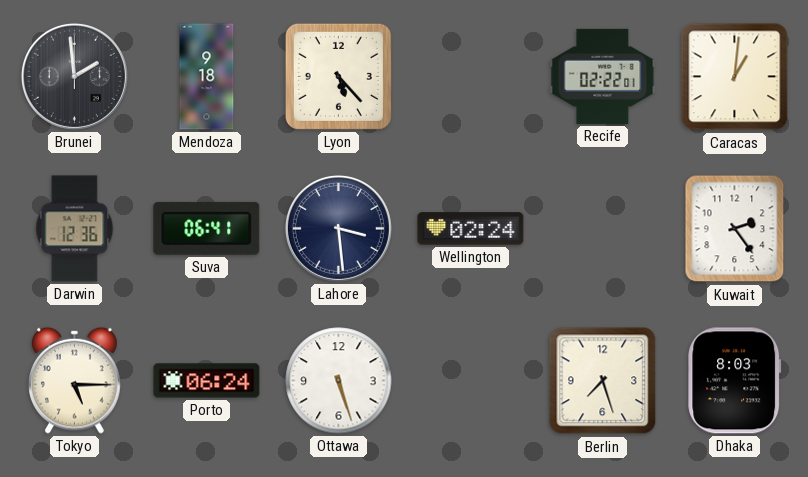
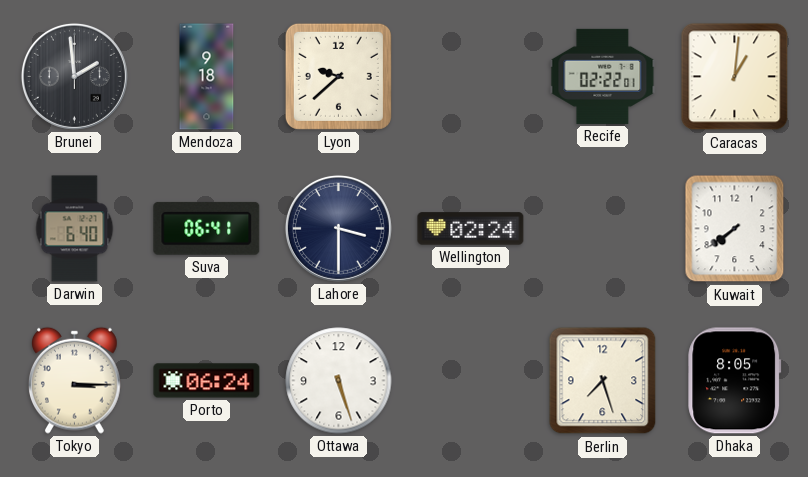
Lyon: 5:23 -> 9:38 (338, 76)
Darwin: 12:36 -> 6:40 (75, 229)
Lahore: 3:29 -> 3:30 (338, 228)
Kuwait: 2:24 -> 7:39 (735, 229)
Tokyo: 5:15 -> 3:15 (74, 380)
Dhaka: 8:03 -> 8:05 (735, 381)
